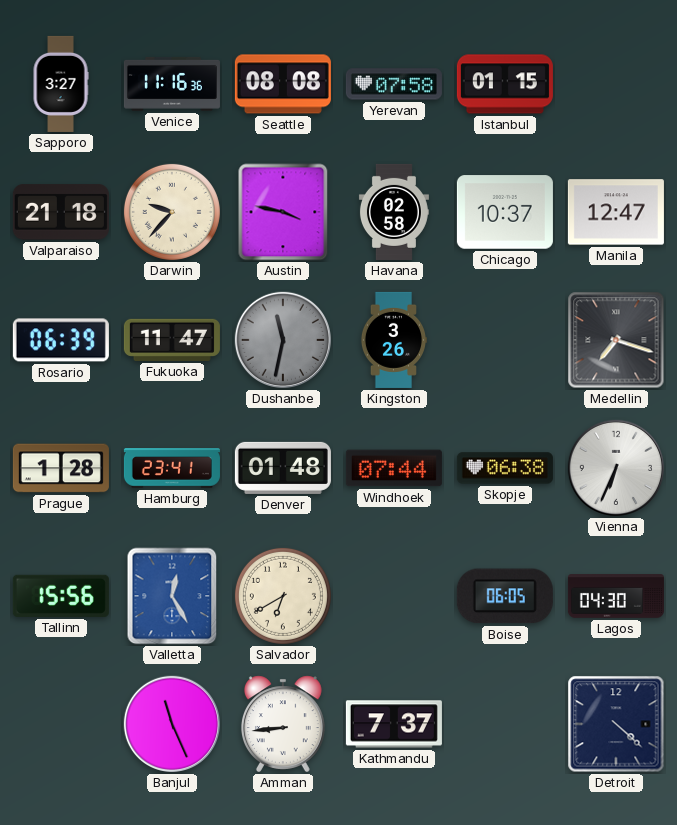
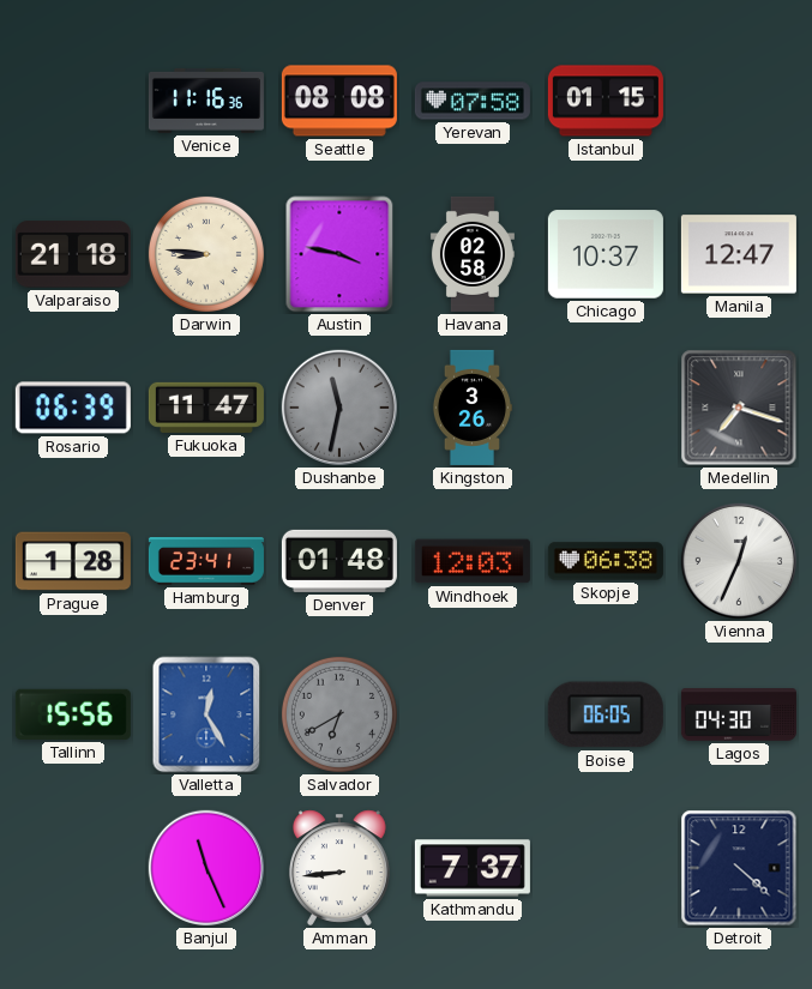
Sapporo: 3:27 -> none (61, 84)
Darwin: 9:37 -> 8:46 (206, 254)
Windhoek: 07:44 -> 12:03 (473, 561)
Vienna: 6:34 -> 12:34 (739, 561)
Salvador dial: cream -> grey (339, 714)
